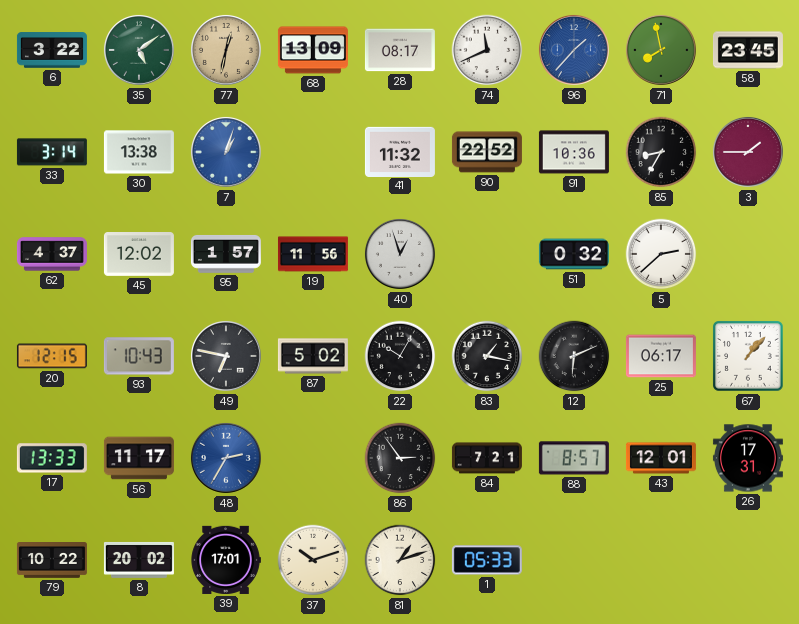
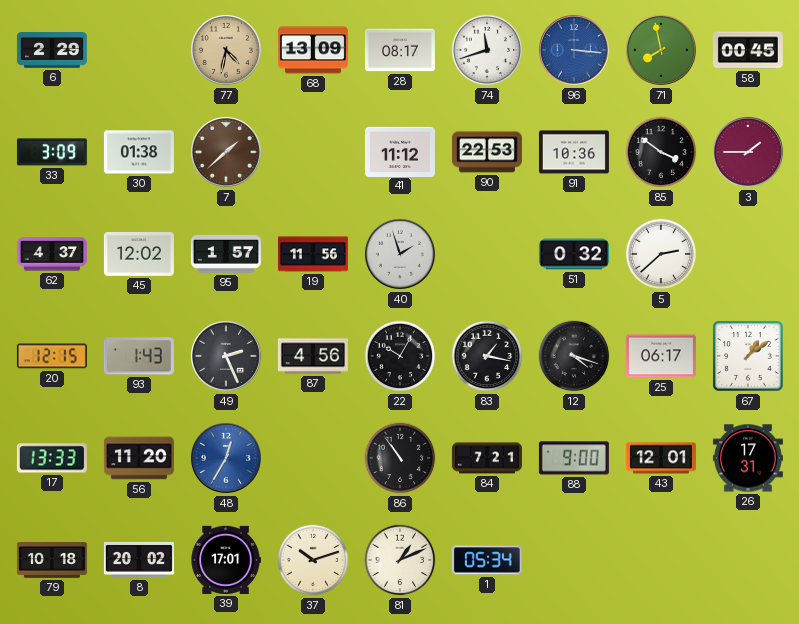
6: 3:22 -> 2:29 (52, 50)
35: 5:09 -> none (139, 50)
77: 12:32 -> 4:32 (226, 50)
74: 11:41 -> 11:42 (487, 50)
96: 1:37 -> 3:16 (574, 50)
58: 23:45 -> 00:45 (748, 50)
33: 3:14 -> 3:09 (52, 152)
30: 13:38 -> 01:38 (139, 152)
7: 1:03 -> 1:38 (226, 152)
7 dial: blue -> brown (226, 152)
41: 11:32 -> 11:12 (400, 151)
90: 22:52 -> 22:53 (487, 152)
85: 8:35 -> 3:51 (661, 152)
40: 12:57 -> 1:57 (400, 254)
93: 10:43 -> 1:43 (139, 356)
49: 6:47 -> 2:26 (226, 356)
87: 5:02 -> 4:56 (313, 356)
12: 6:11 -> 4:18 (574, 356)
67: 1:07 -> 1:09 (749, 357)
56: 11:17 -> 11:20 (139, 458)
48: 2:35 -> 12:35 (226, 458)
86: 2:54 -> 10:54 (400, 458)
88: 8:57 -> 9:00 (574, 458)
79: 10:22 -> 10:18 (52, 561)
81: 1:12 -> 1:11 (400, 560)
1: 05:33 -> 05:34 (487, 560)
